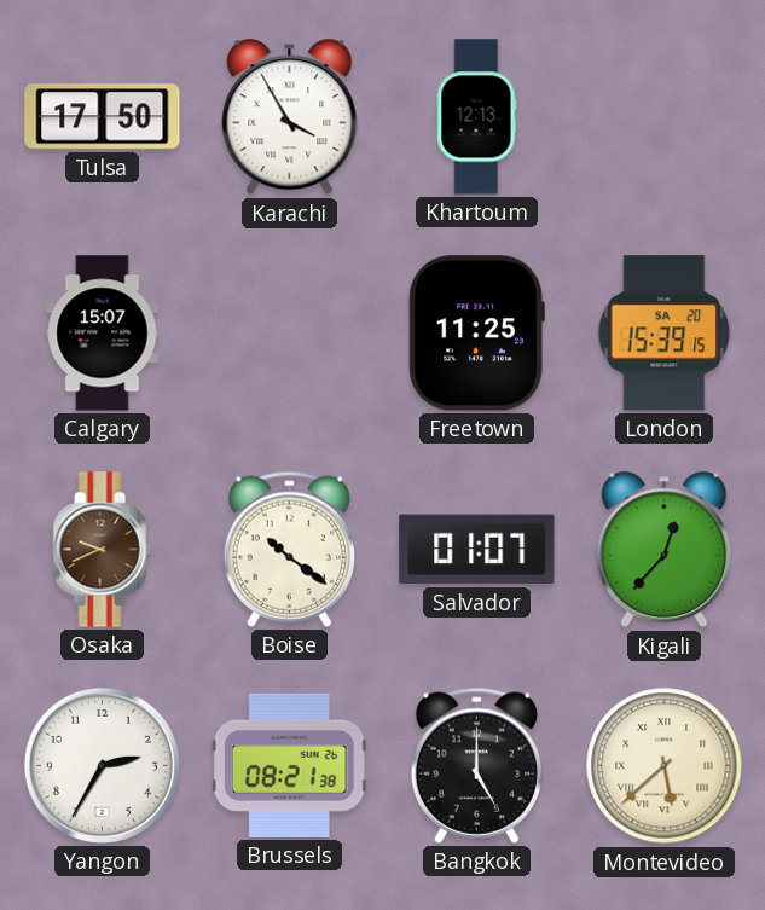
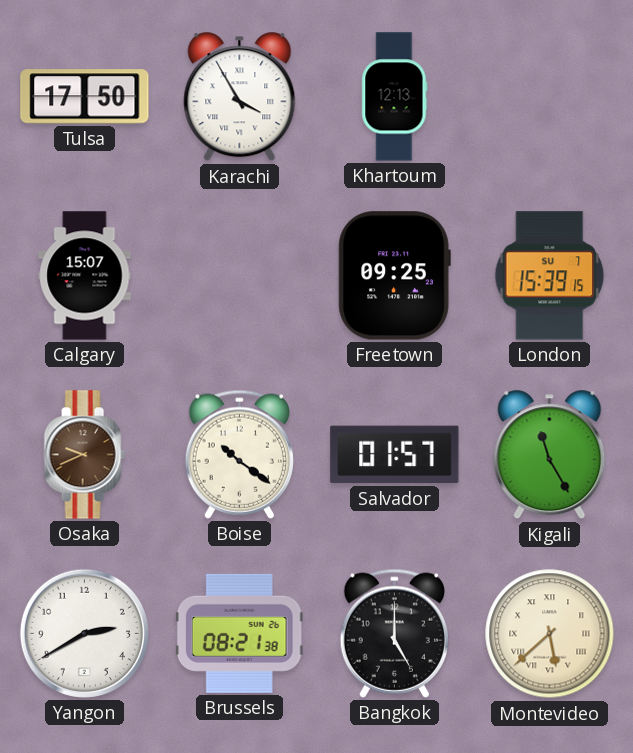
Freetown: 11:25 -> 09:25 (394, 276)
London date: SA 20 -> SU 7 (550, 276)
Salvador: 01:07 -> 01:57 (395, 455)
Kigali: 12:37 -> 11:25 (550, 455)
Yangon: 2:35 -> 2:40 (84, 633)
